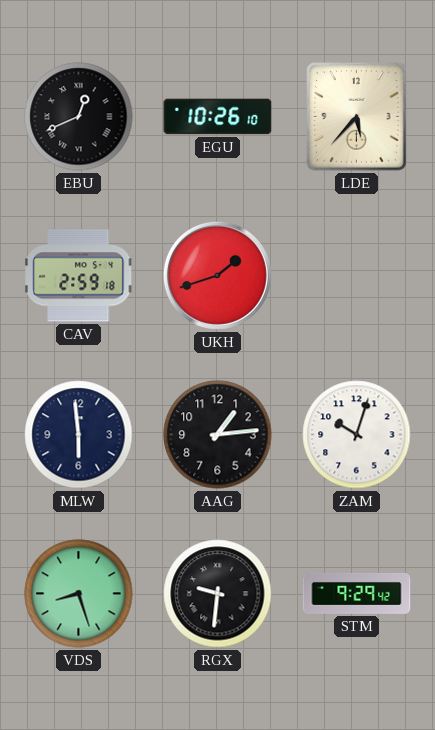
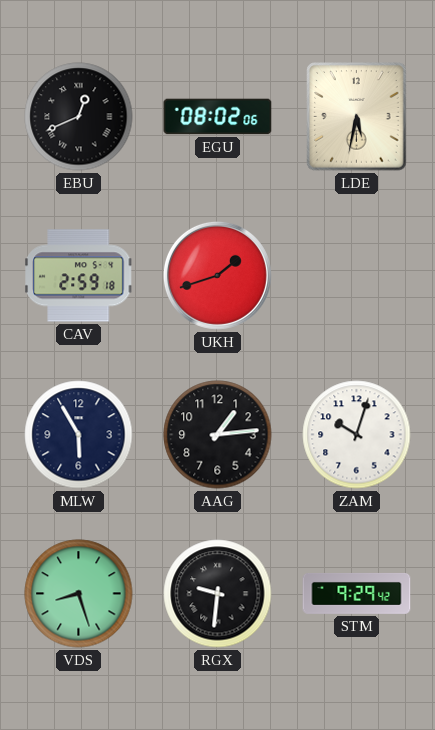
EGU: 10:26 -> 08:02 (218, 117)
LDE: 5:37 -> 5:32 (357, 117)
MLW: 5:59 -> 5:55 (79, 435)
